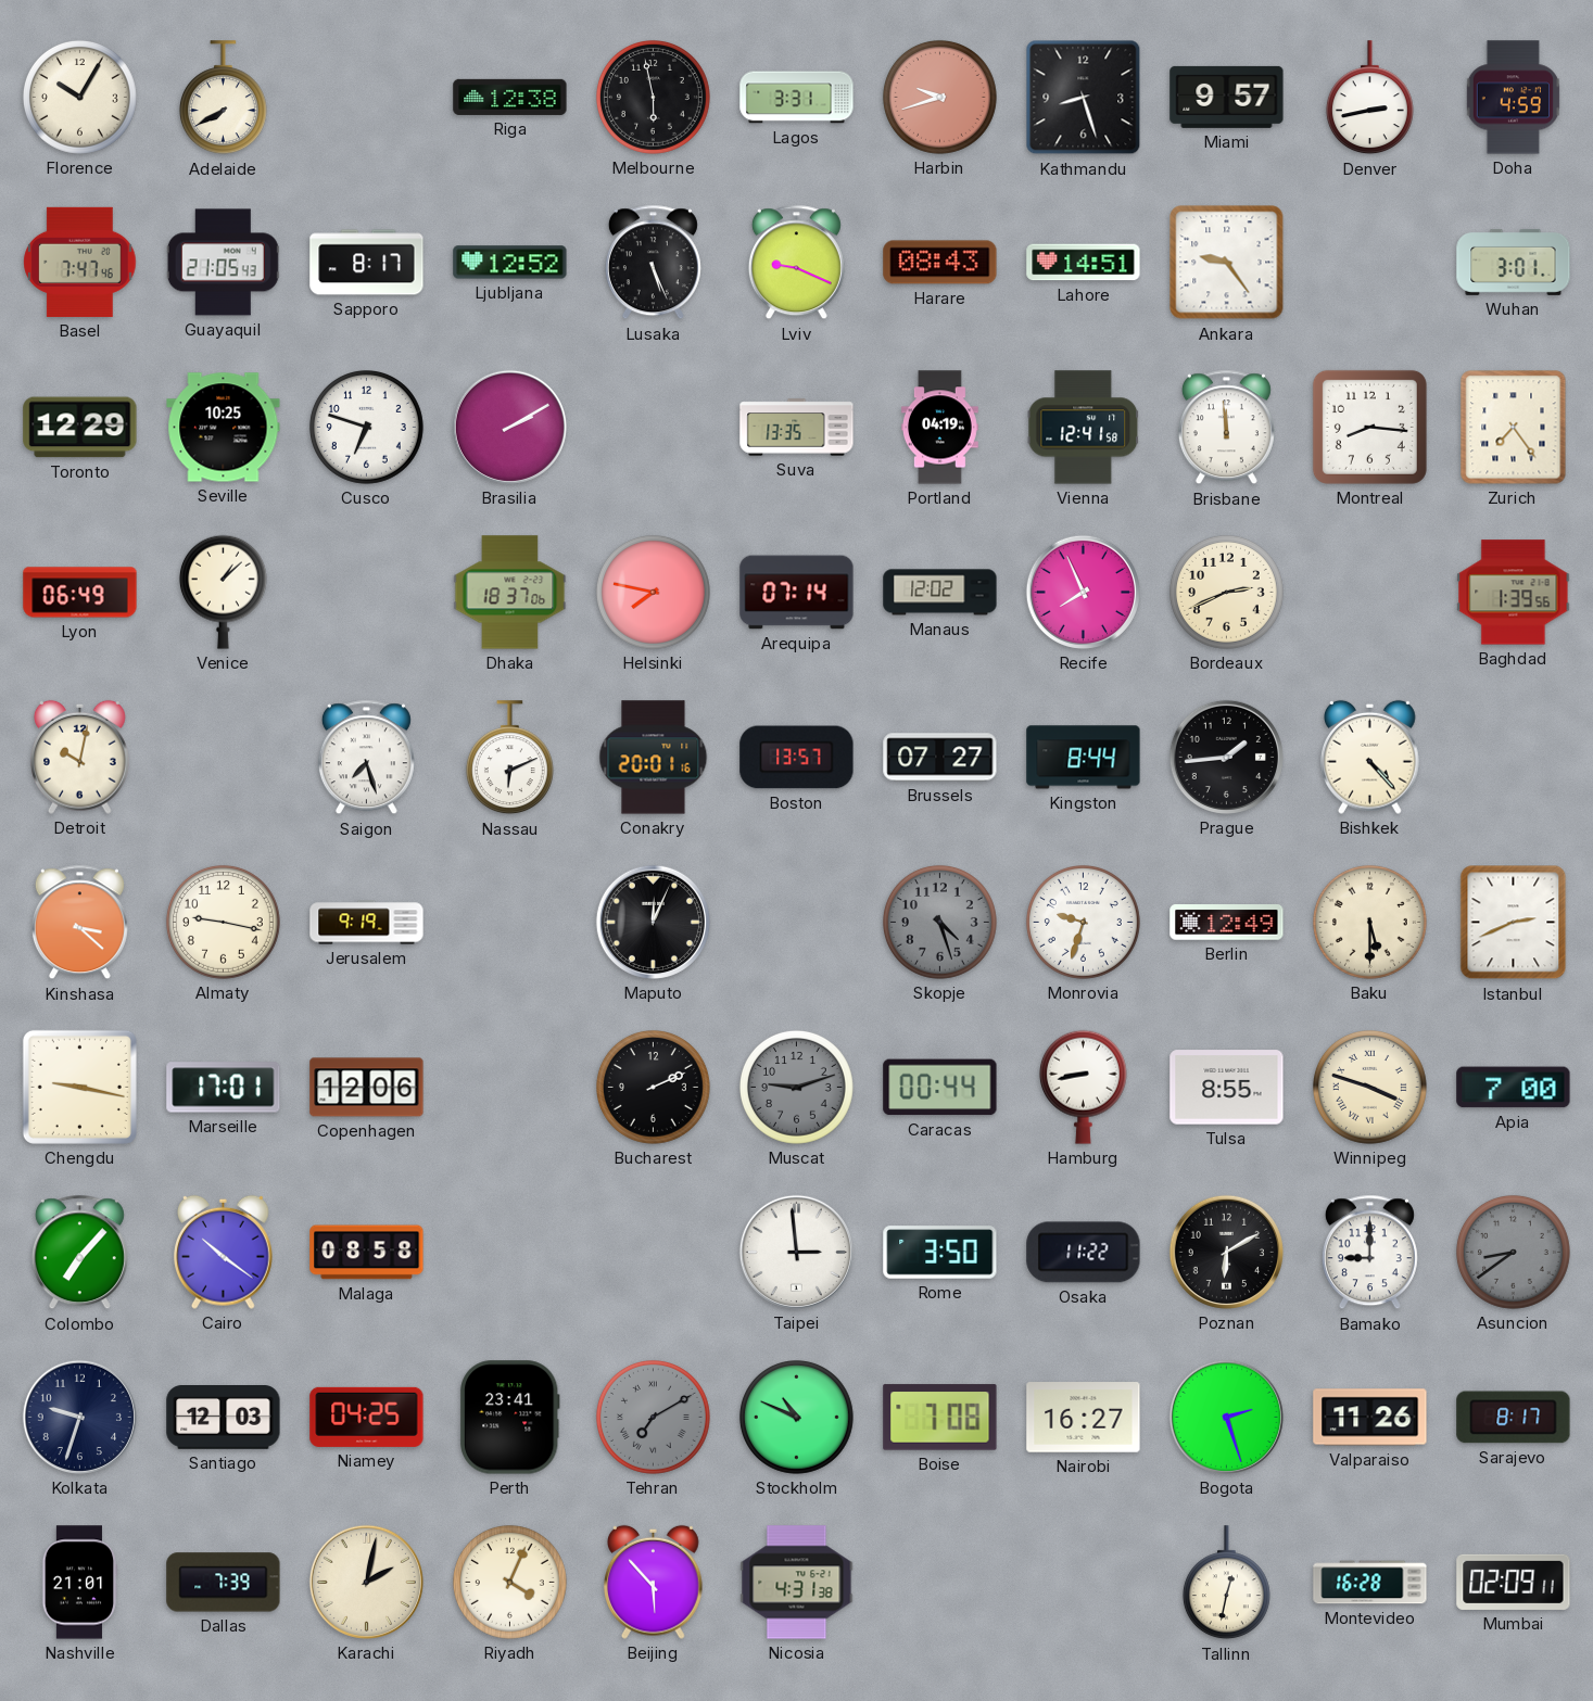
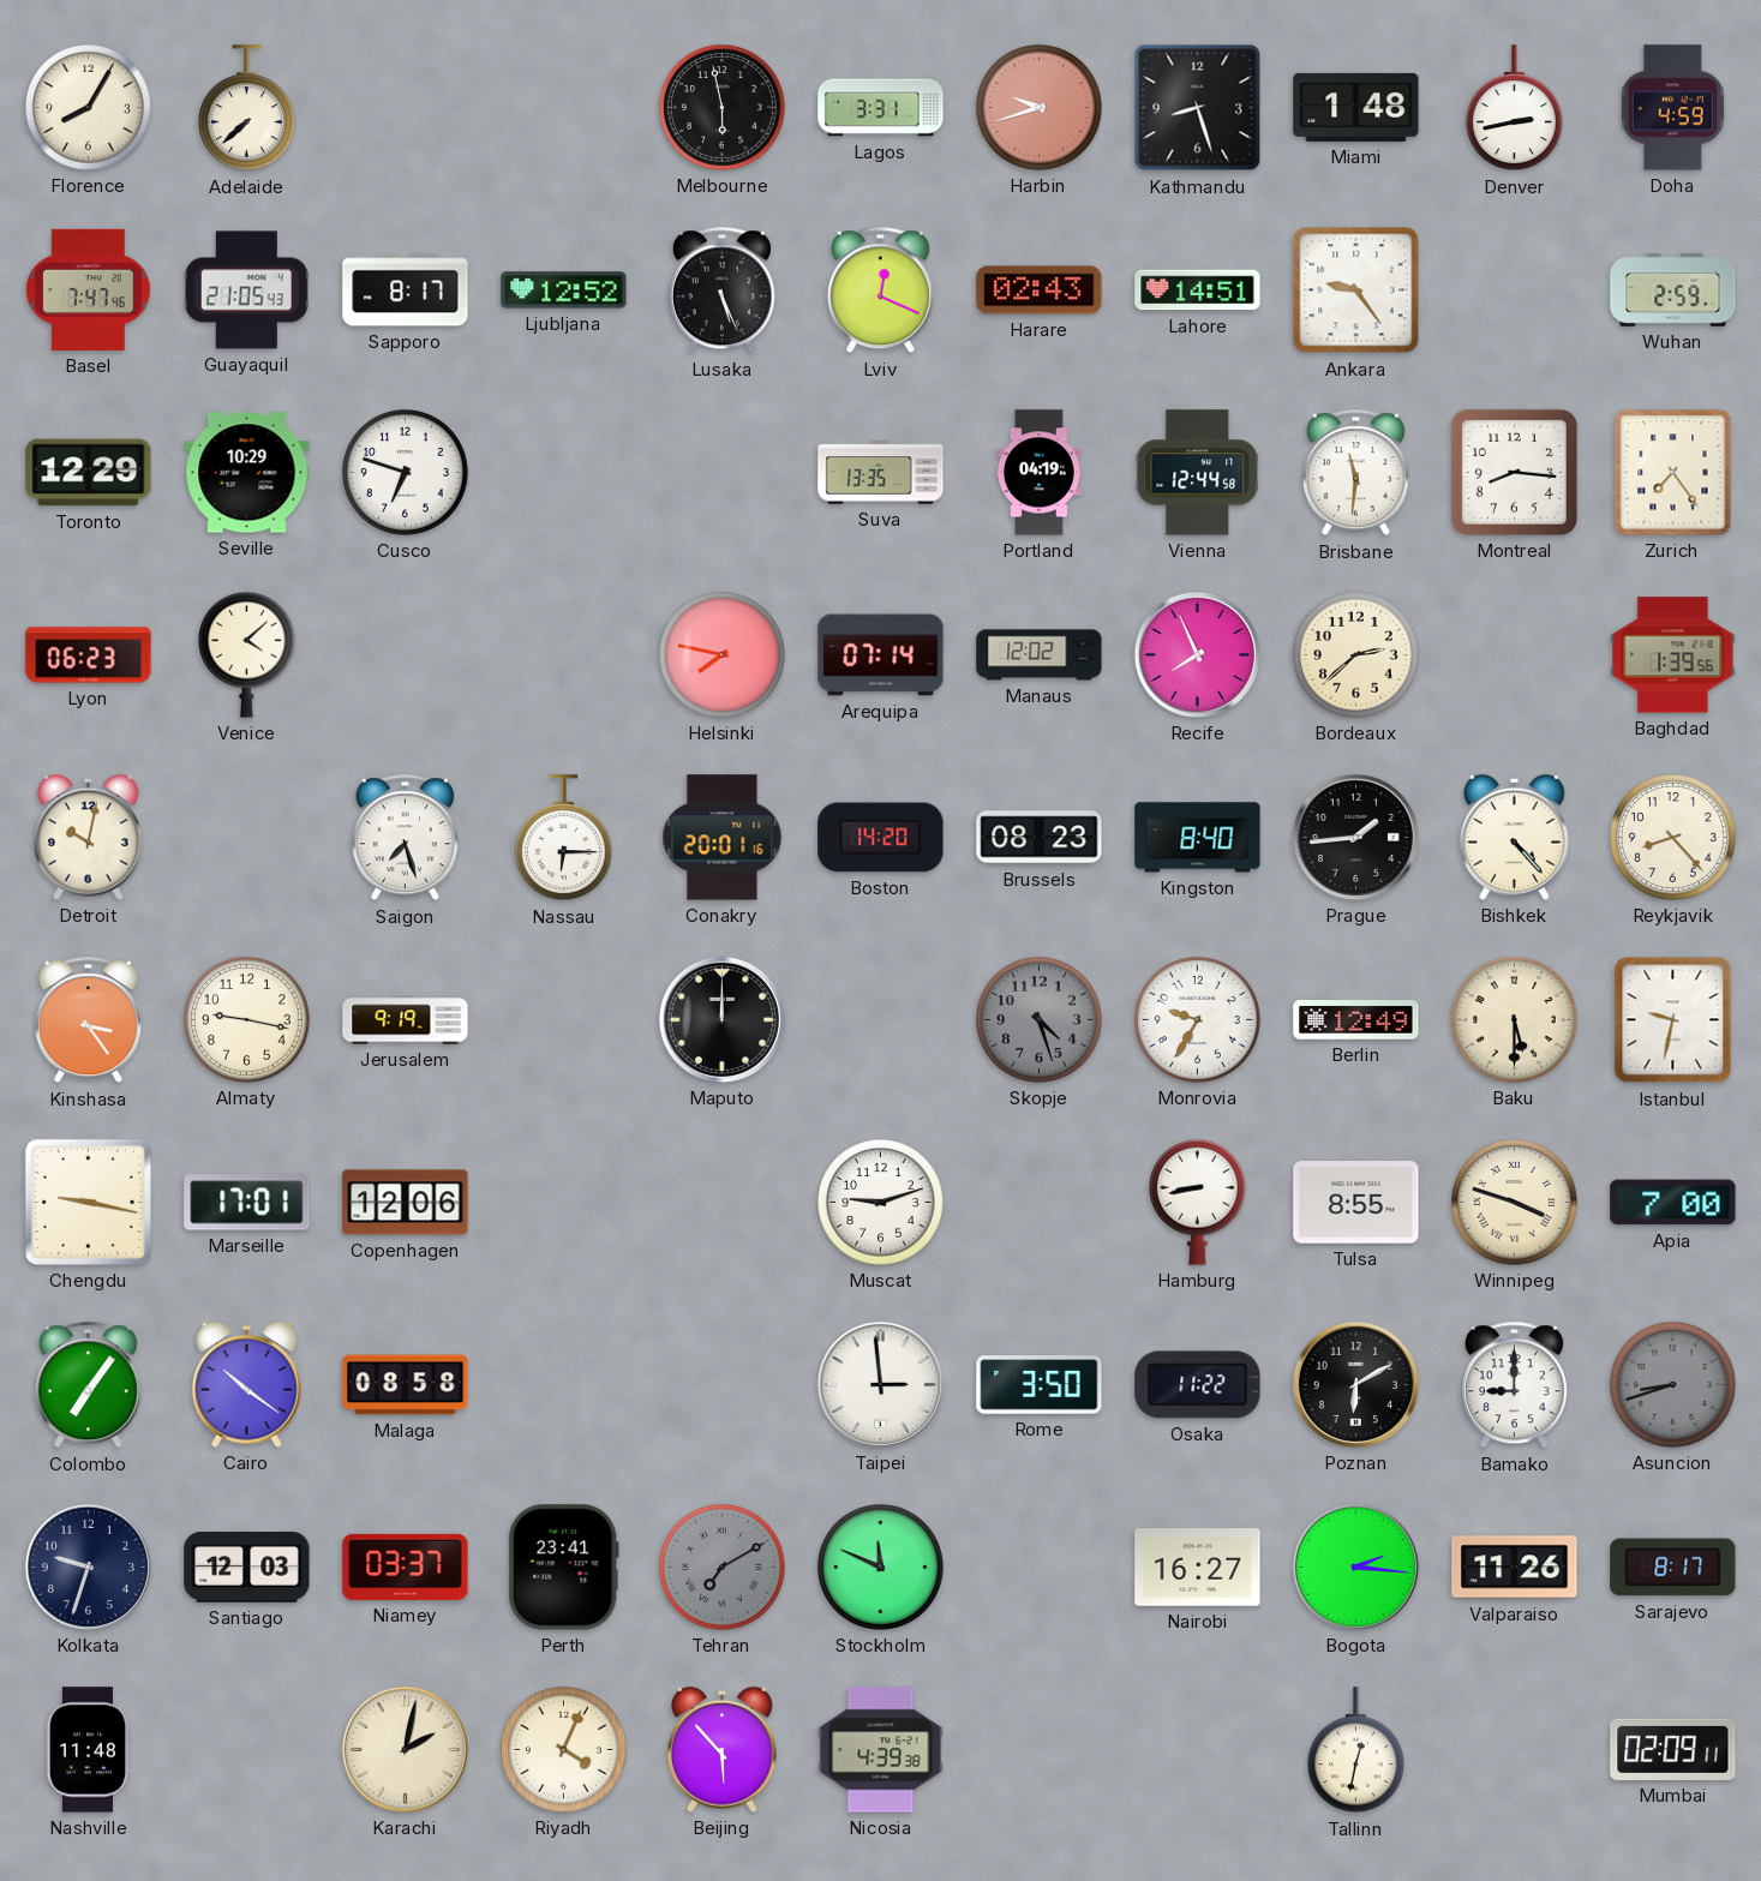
Florence: 10:05 -> 8:05 (88, 107)
Adelaide: 7:40 -> 7:38 (246, 108)
Riga: 12:38 -> none (510, 97)
Miami: 9:57 -> 1:48 (1356, 107)
Lviv: 9:19 -> 12:19 (880, 290)
Harare: 08:43 -> 02:43 (1040, 290)
Wuhan: 3:01 -> 2:59 (1673, 289)
Seville: 10:25 -> 10:29 (247, 473)
Brasilia: 2:10 -> none (509, 427)
Vienna: 12:41 -> 12:44 (1198, 473)
Brisbane: 11:59 -> 11:31 (1355, 473)
Lyon: 06:49 -> 06:23 (89, 655)
Venice: 1:08 -> 4:08 (246, 654)
Dhaka: 18:37 -> none (510, 593)
Bordeaux: 2:41 -> 2:38 (1355, 654)
Nassau: 6:11 -> 6:15 (563, 838)
Boston: 13:57 -> 14:20 (881, 838)
Brussels: 07:27 -> 08:23 (1040, 838)
Kingston: 8:44 -> 8:40 (1198, 838)
Reykjavik: none -> 8:23 (1672, 837)
Kinshasa: 3:22 -> 3:24 (88, 1020)
Maputo: 12:04 -> 12:00 (721, 1019)
Monrovia: 9:33 -> 9:35 (1197, 1019)
Istanbul: 2:41 -> 9:32 (1673, 1020)
Bucharest: 2:11 -> none (653, 1087)
Muscat dial: grey -> white (880, 1202)
Caracas: 00:44 -> none (940, 1088)
Colombo: 7:07 -> 7:06 (88, 1385)
Asuncion: 8:39 -> 8:42 (1672, 1384)
Niamey: 04:25 -> 03:37 (406, 1566)
Stockholm: 10:49 -> 11:49 (880, 1566)
Boise: 7:08 -> none (940, 1418)
Bogota: 2:27 -> 2:16 (1355, 1566)
Nashville: 21:01 -> 11:48 (88, 1750)
Dallas: 7:39 -> none (224, 1583)
Nicosia: 4:31 -> 4:39 (881, 1750)
Montevideo: 16:28 -> none (1370, 1583)
